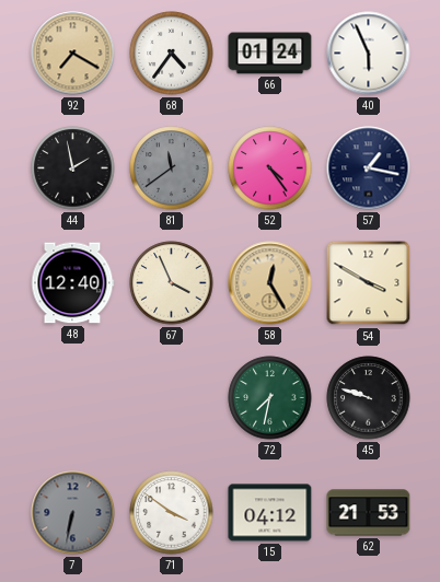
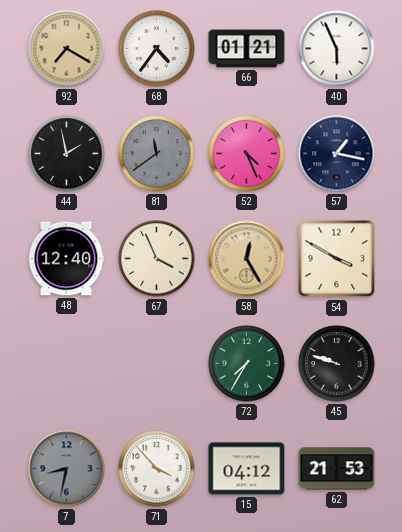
66: 01:24 -> 01:21 (247, 49)
52: 4:24 -> 4:26 (247, 154)
72: 7:32 -> 7:35 (247, 364)
7: 6:32 -> 8:32 (67, 469)
71: 3:51 -> 3:53 (157, 469)
